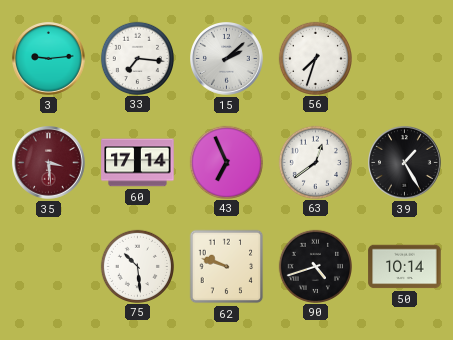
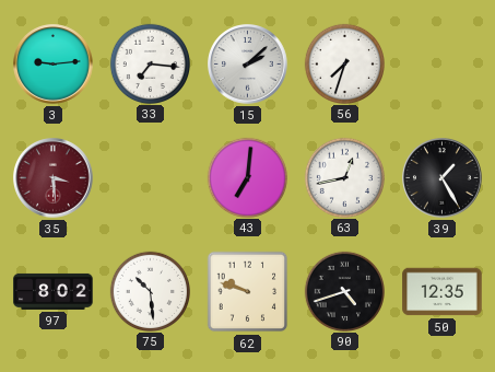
60: 17:14 -> none (138, 163)
43: 6:56 -> 7:01 (247, 177)
63: 12:39 -> 12:43 (344, 177)
97: none -> 8:02 (54, 291)
50: 10:14 -> 12:35 (443, 292)
